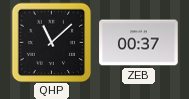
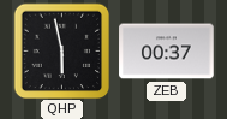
QHP: 11:08 -> 5:58 (61, 50)
